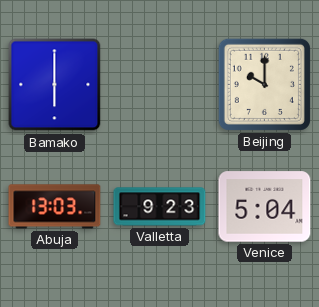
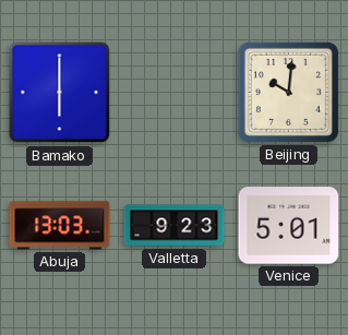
Beijing: 10:00 -> 10:01 (288, 92)
Venice: 5:04 -> 5:01 (289, 226)
